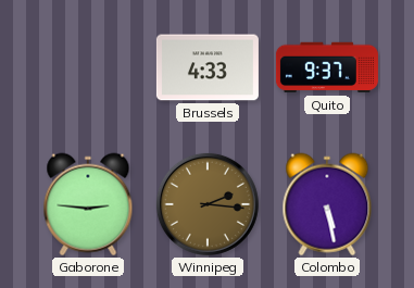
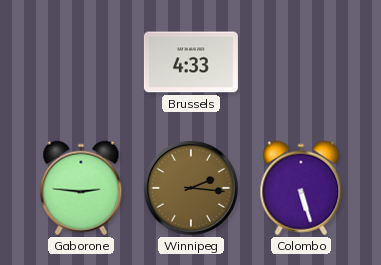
Quito: 9:37 -> none (327, 67)
Colombo: 5:28 -> 5:27 (301, 188)
